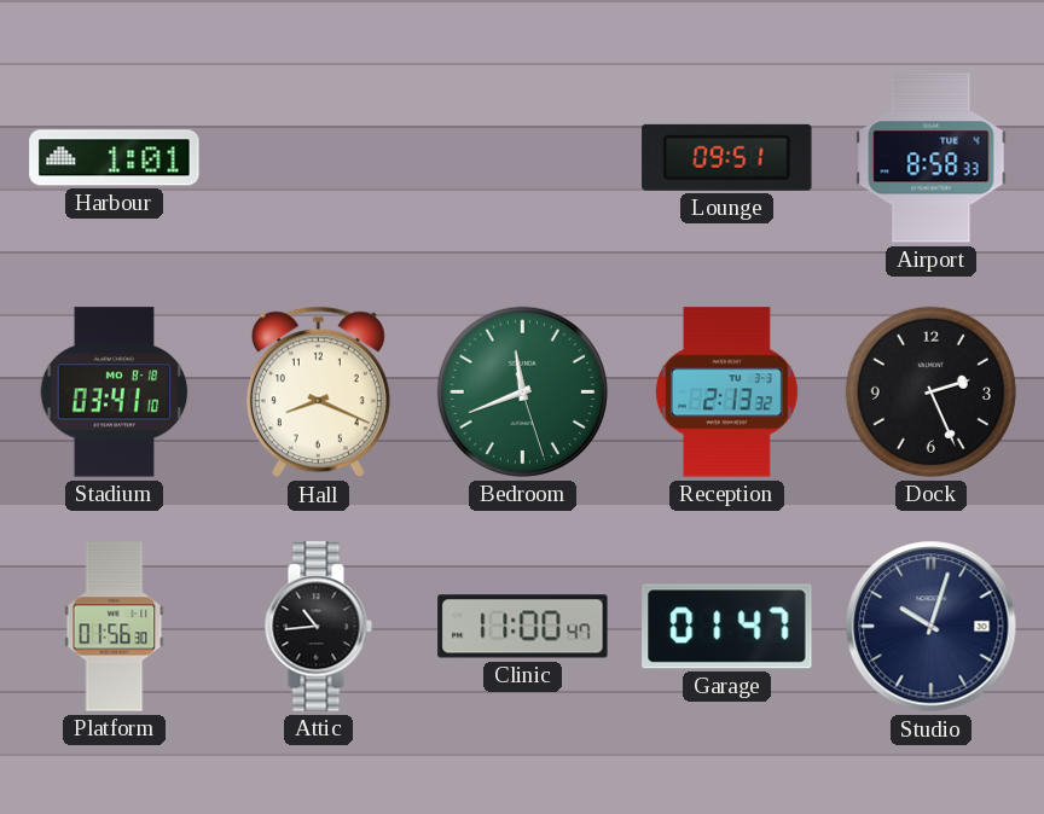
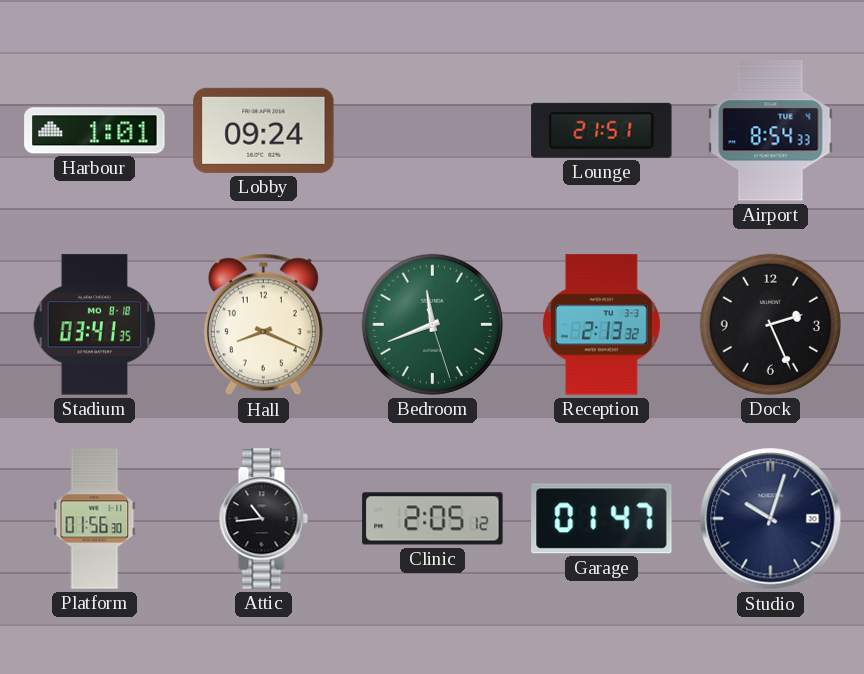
Lobby: none -> 09:24 (264, 130)
Lounge: 09:51 -> 21:51 (602, 130)
Airport: 8:58 -> 8:54 (771, 131)
Stadium: 03:41:10 -> 03:41:35 (95, 325)
Clinic: 11:00 -> 2:05 (433, 519)
